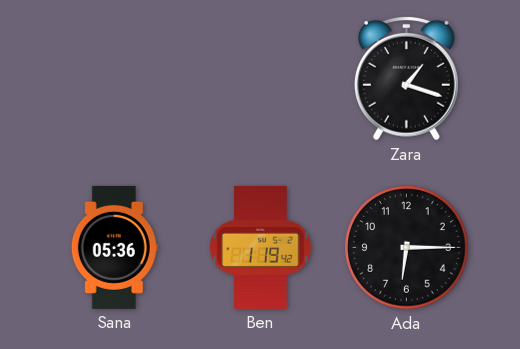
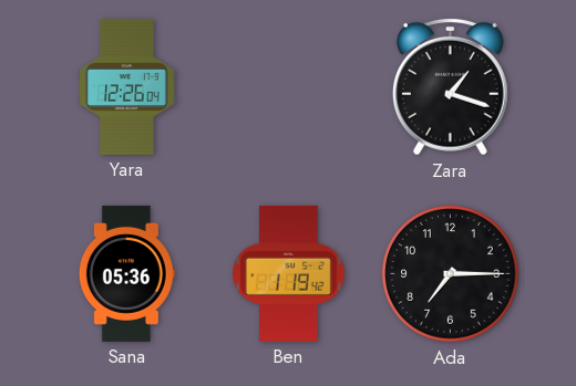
Yara: none -> 12:26 (127, 86)
Ada: 6:15 -> 7:15 (451, 274)
